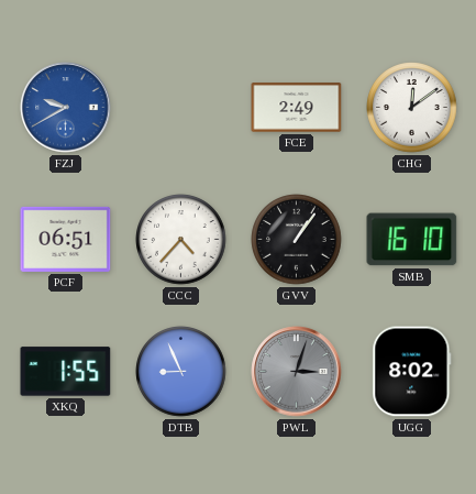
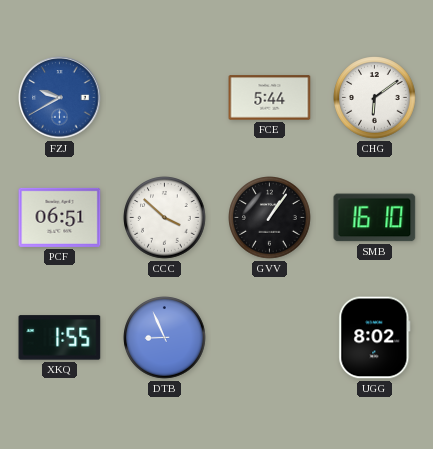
FCE: 2:49 -> 5:44 (270, 98)
CHG: 12:09 -> 6:09 (375, 98)
CCC: 4:37 -> 3:52 (165, 218)
PWL: 3:03 -> none (297, 372)
